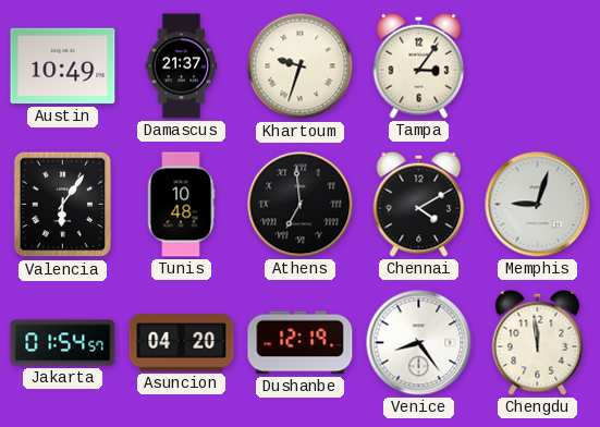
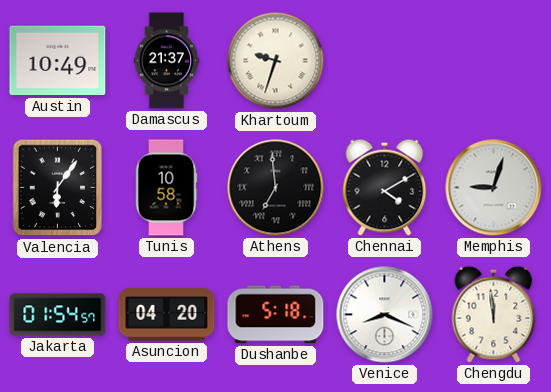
Tampa: 3:06 -> none (419, 65)
Tunis: 10:48 -> 10:58 (166, 188)
Dushanbe: 12:19 -> 5:18 (276, 315)
Venice: 8:24 -> 8:19 (385, 315)
